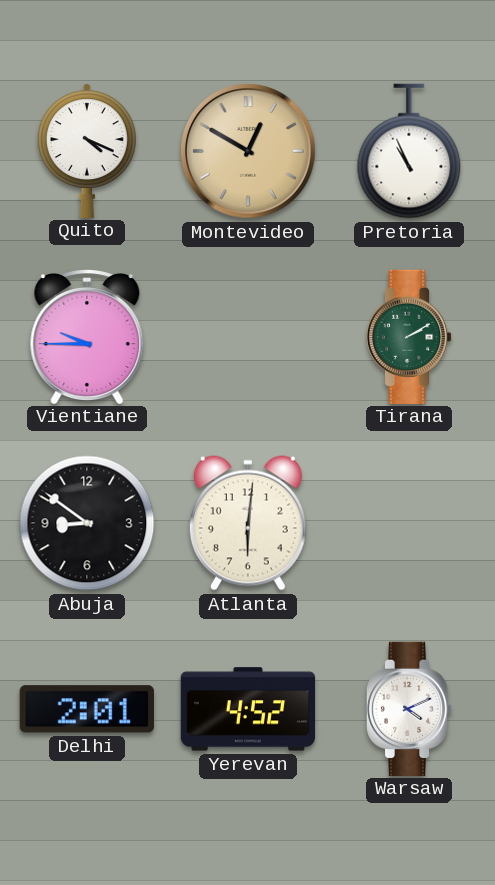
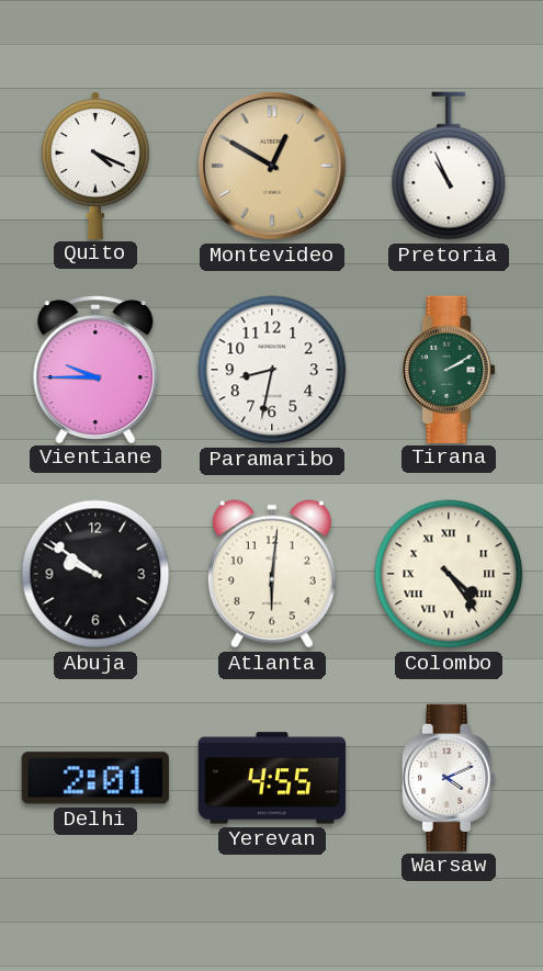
Paramaribo: none -> 8:32 (272, 370)
Abuja: 8:51 -> 9:51 (95, 574)
Colombo: none -> 4:24 (449, 574)
Yerevan: 4:52 -> 4:55 (272, 778)
